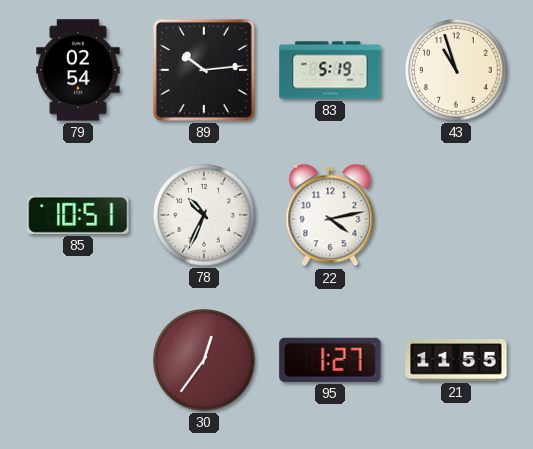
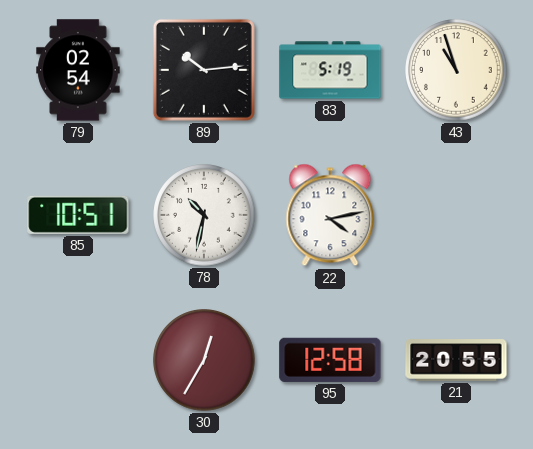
78: 10:34 -> 10:32 (204, 215)
30: 12:36 -> 12:35 (204, 360)
95: 1:27 -> 12:58 (330, 360)
21: 11:55 -> 20:55 (456, 360)
